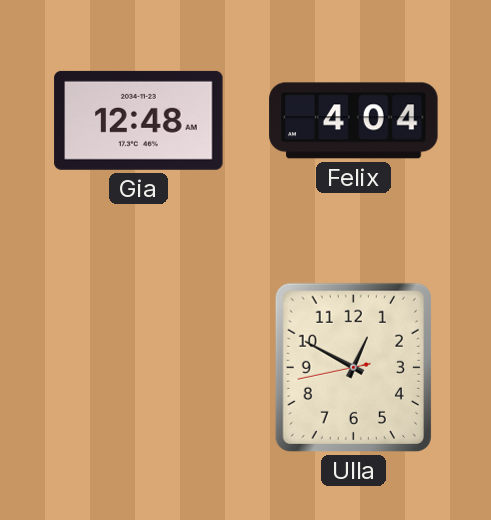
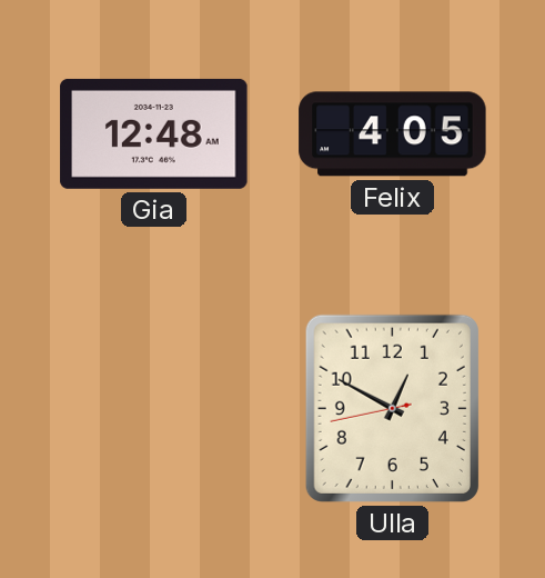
Felix: 4:04 -> 4:05 (393, 134)
